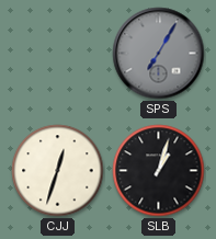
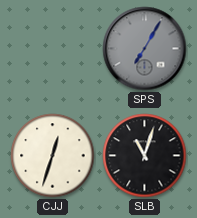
SLB: 1:03 -> 11:03 (145, 156)
